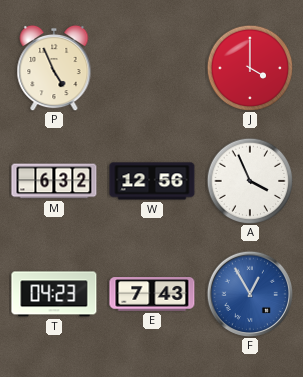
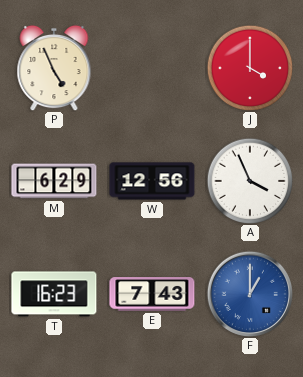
M: 6:32 -> 6:29 (54, 181)
T: 04:23 -> 16:23 (54, 294)
F: 12:55 -> 1:00 (249, 293)
